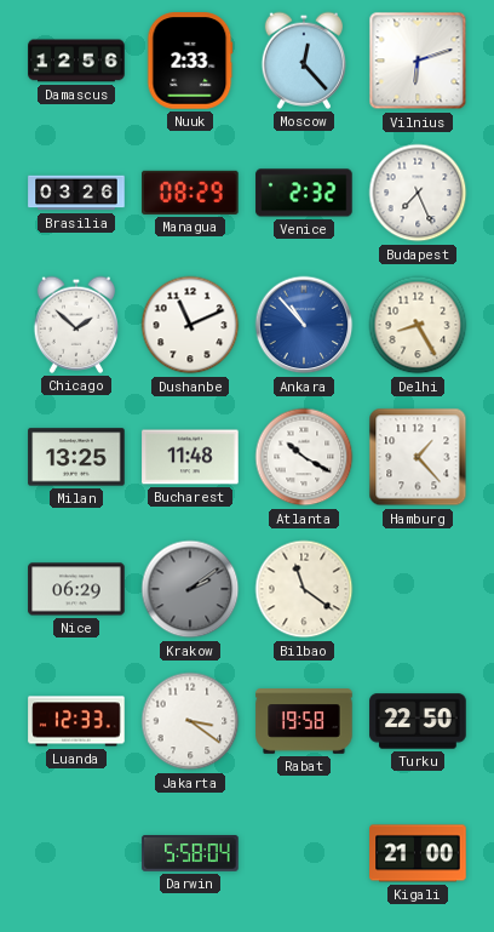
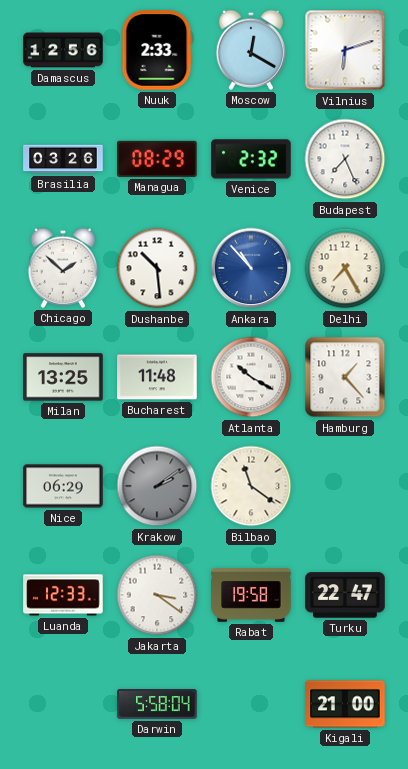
Moscow: 12:23 -> 12:20 (250, 50)
Dushanbe: 11:11 -> 10:29 (157, 268)
Delhi: 8:25 -> 7:25 (345, 268)
Turku: 22:50 -> 22:47 (345, 595)
